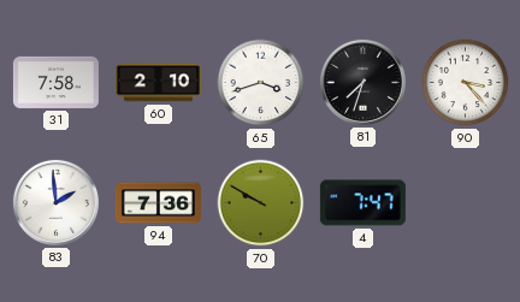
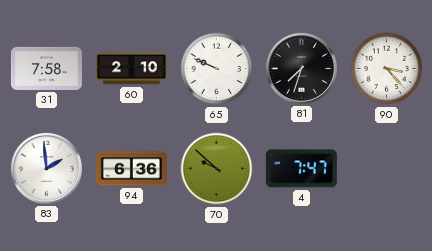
65: 3:42 -> 9:49 (217, 69)
94: 7:36 -> 6:36 (131, 169)
70: 9:50 -> 9:52 (217, 169)
